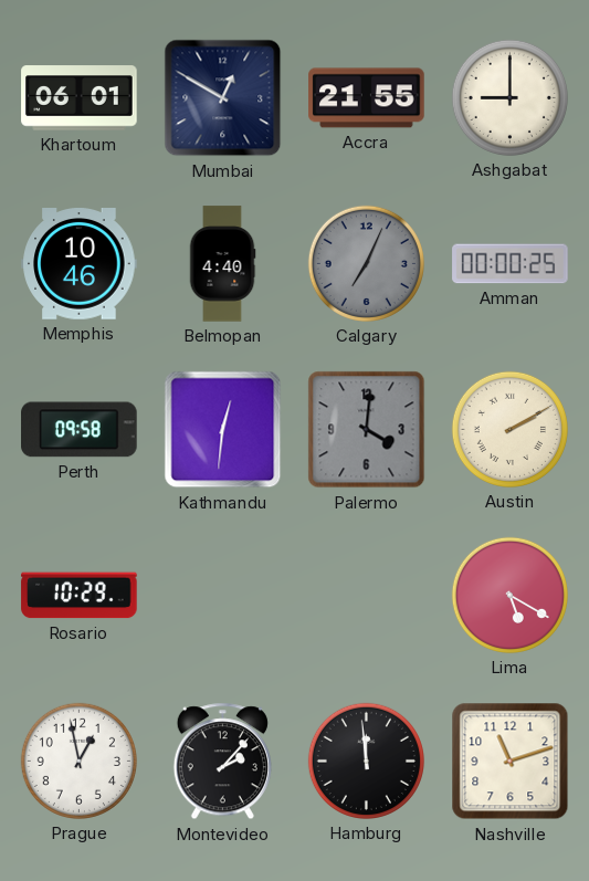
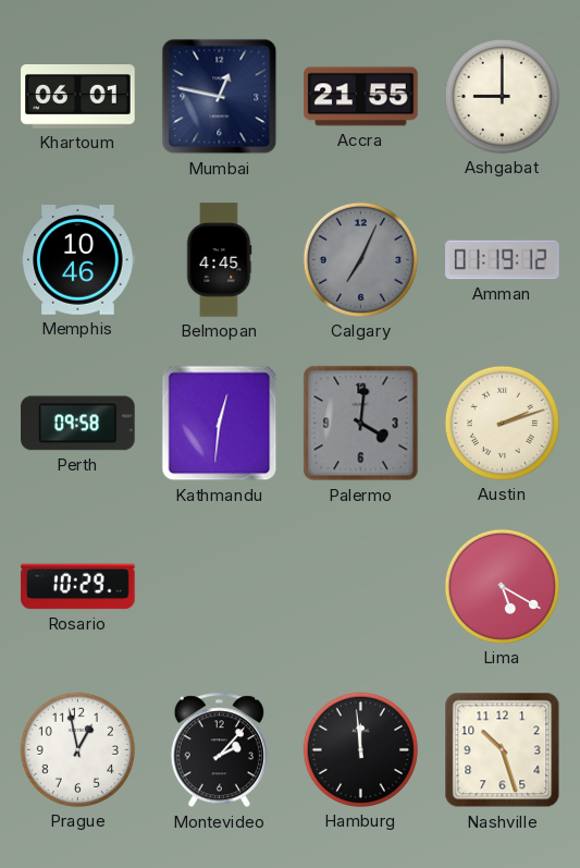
Mumbai: 12:50 -> 12:47 (220, 97)
Belmopan: 4:40 -> 4:45 (219, 260)
Amman: 00:00 -> 01:19 (503, 260)
Austin: 2:10 -> 2:12 (502, 423)
Nashville: 11:12 -> 10:27 (503, 750)
